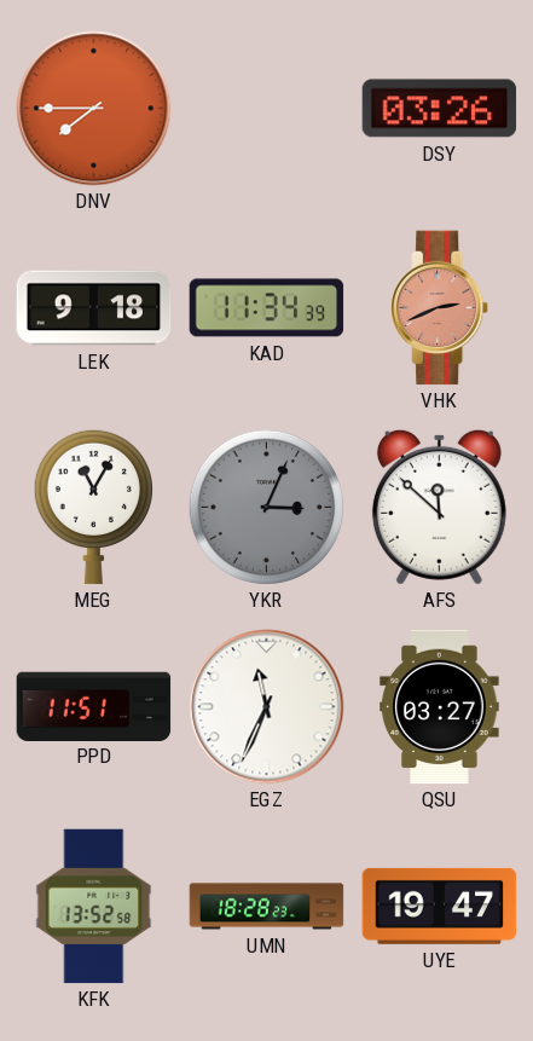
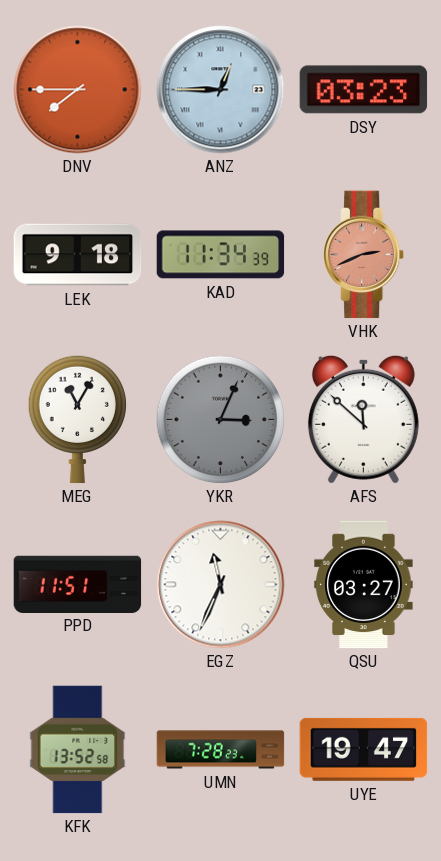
ANZ: none -> 12:45 (221, 90)
DSY: 03:26 -> 03:23 (364, 90)
UMN: 18:28 -> 7:28 (221, 750)
